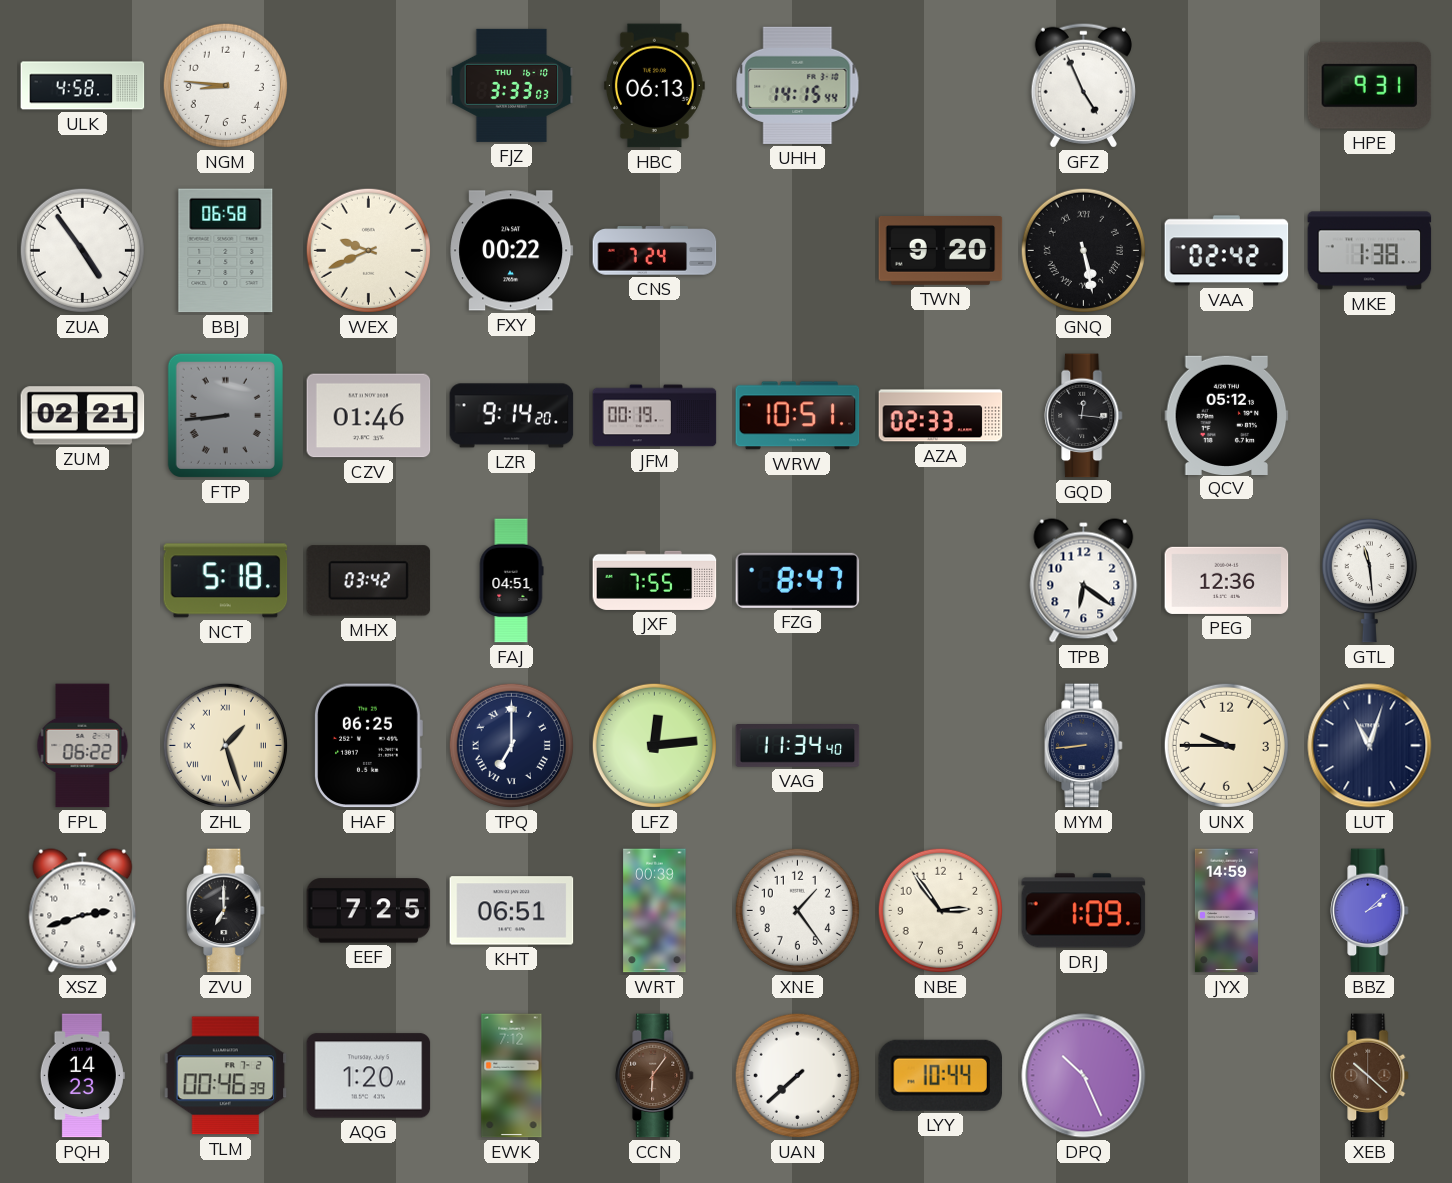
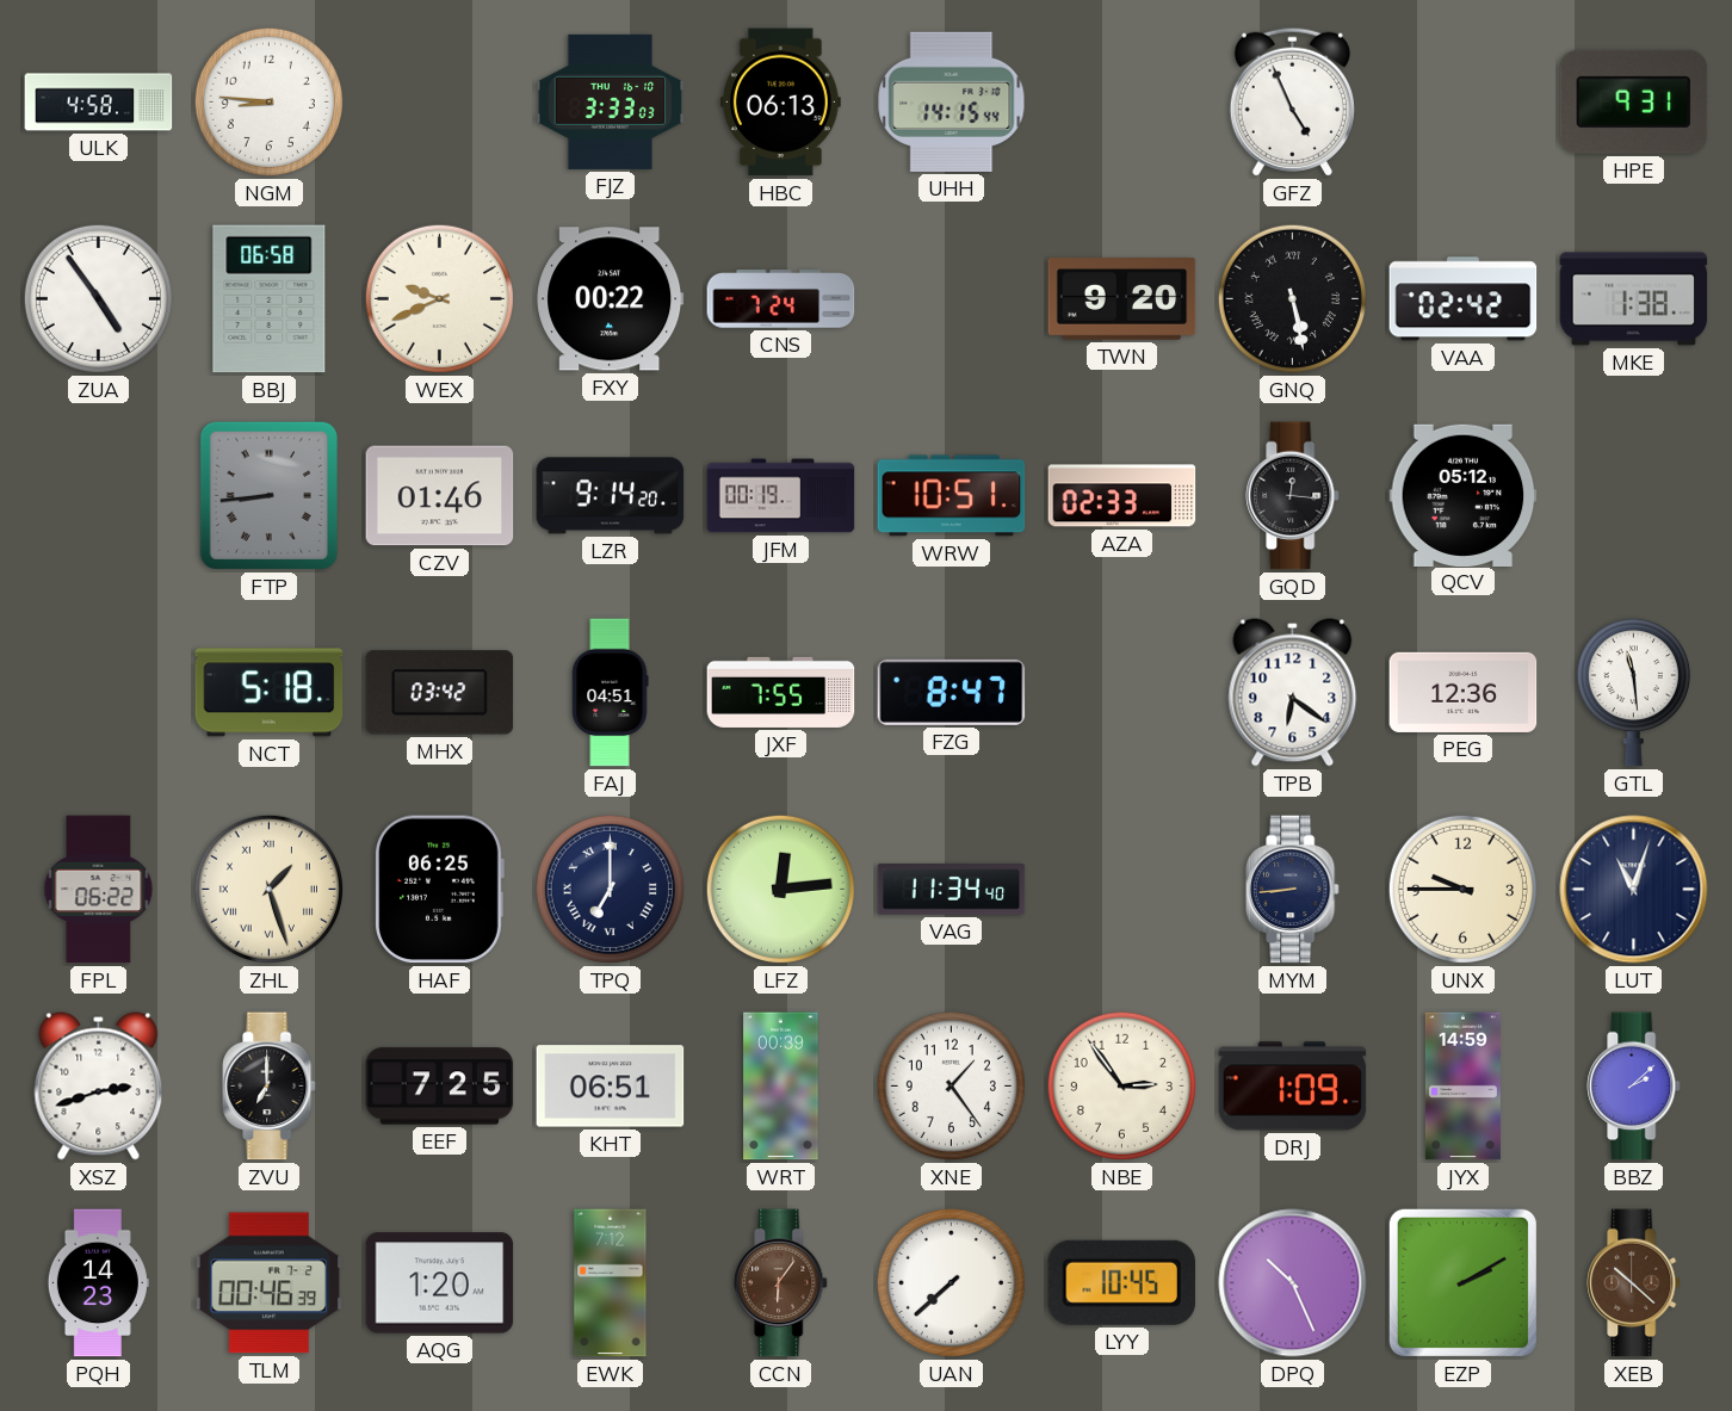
ZUM: 02:21 -> none (83, 416)
LYY: 10:44 -> 10:45 (1121, 1282)
EZP: none -> 2:10 (1462, 1282)
